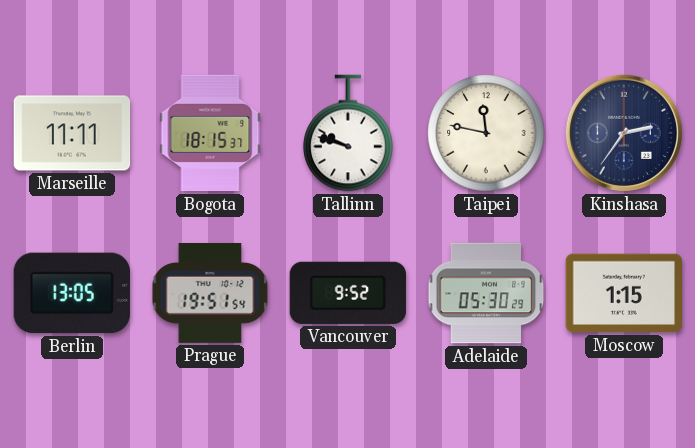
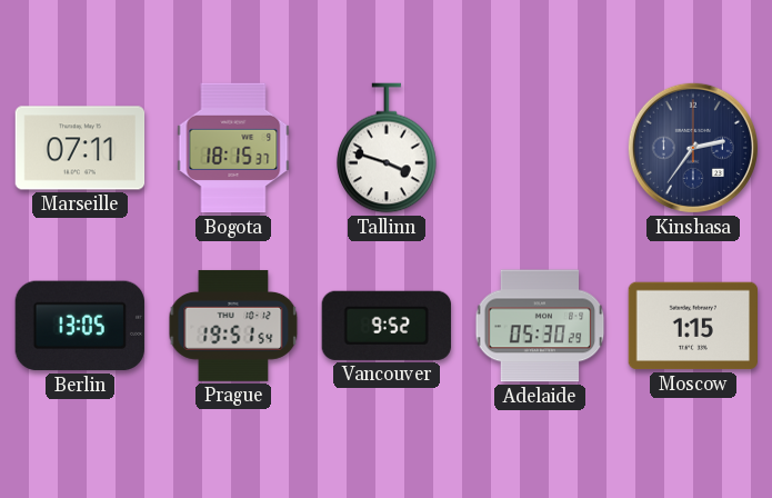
Marseille: 11:11 -> 07:11 (80, 148)
Tallinn: 9:48 -> 3:48 (387, 148)
Taipei: 11:47 -> none (486, 133)
